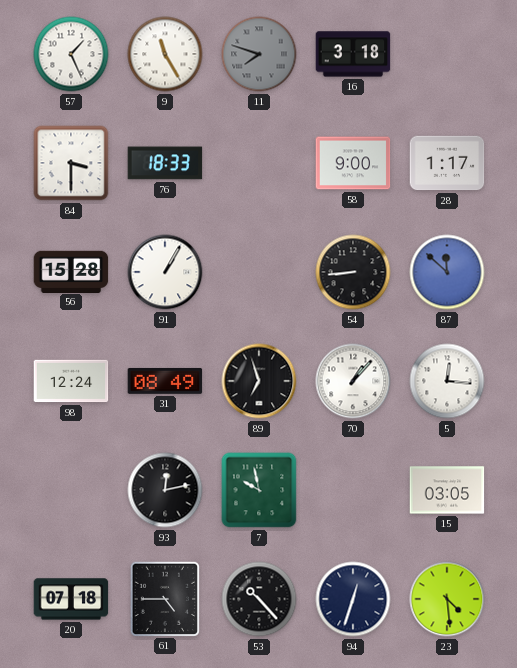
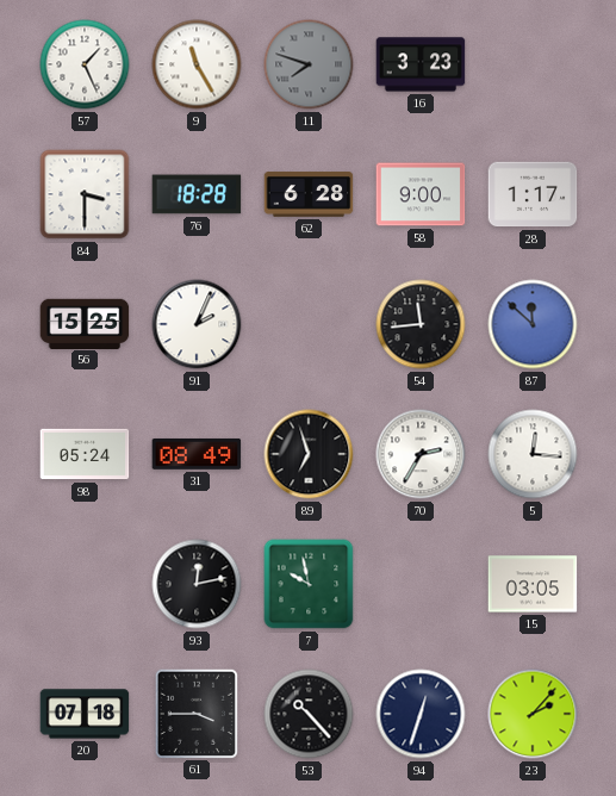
16: 3:18 -> 3:23 (421, 64)
76: 18:33 -> 18:28 (197, 194)
62: none -> 6:28 (309, 194)
56: 15:28 -> 15:25 (85, 323)
91: 1:05 -> 2:04 (197, 324)
54: 8:44 -> 11:44 (421, 324)
98: 12:24 -> 05:24 (85, 454)
70: 1:07 -> 2:35 (421, 454)
61: 4:45 -> 3:45 (195, 713)
23: 4:29 -> 2:07 (533, 714)
